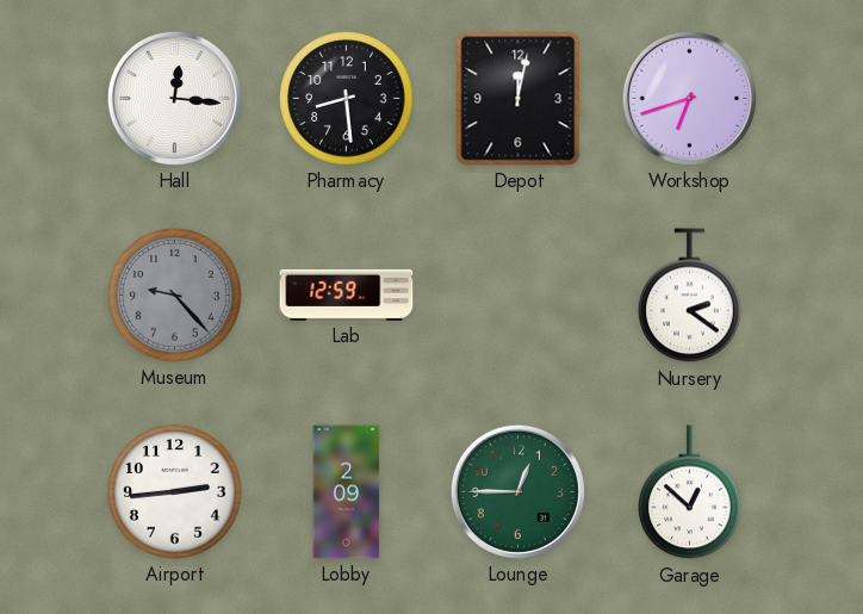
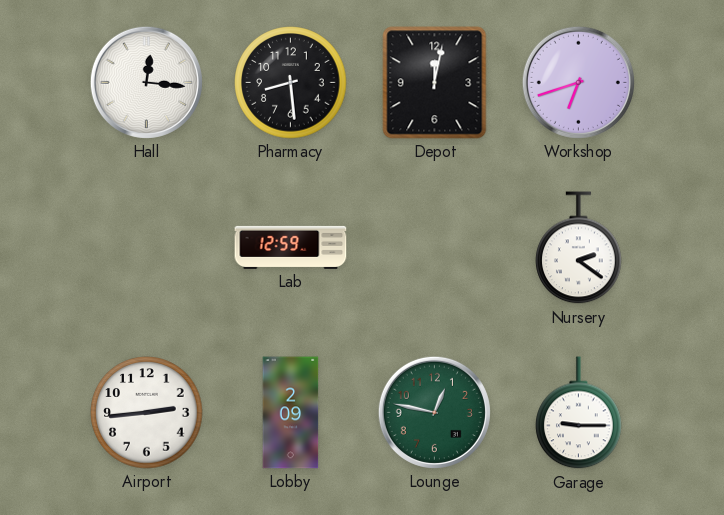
Museum: 9:23 -> none (175, 296)
Lounge: 12:45 -> 12:47 (434, 412)
Garage: 12:52 -> 9:15 (579, 413)
